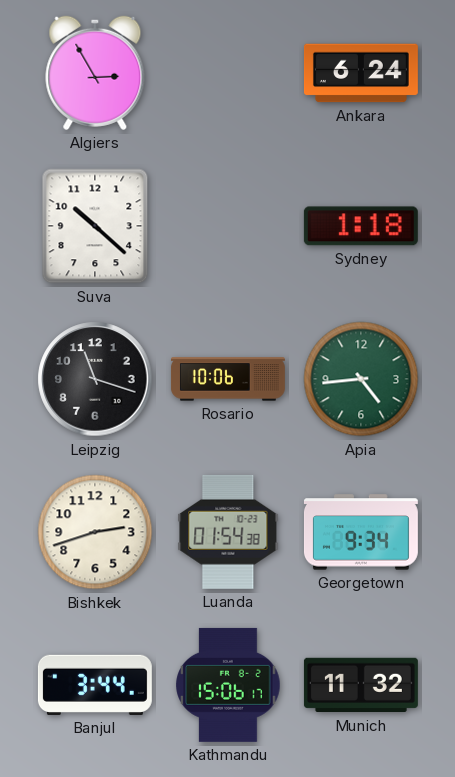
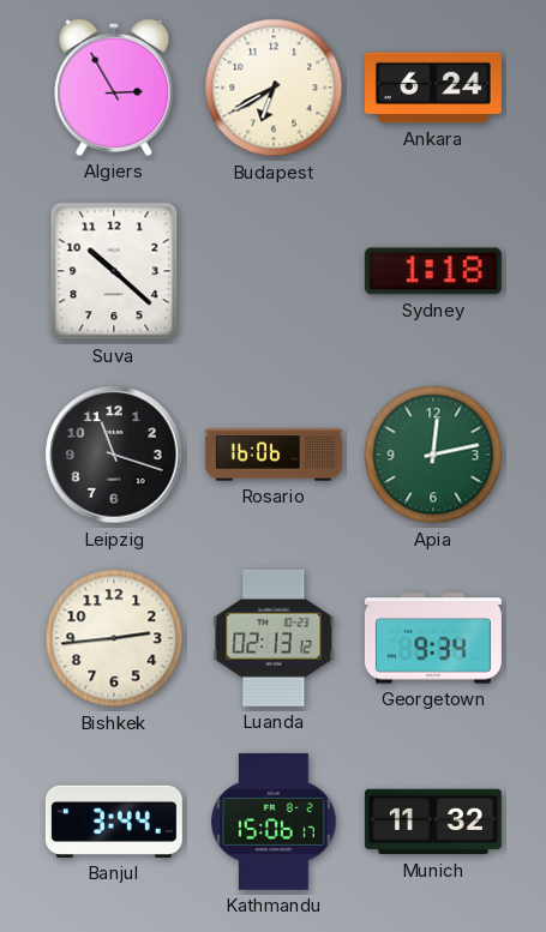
Budapest: none -> 6:40 (274, 88)
Rosario: 10:06 -> 16:06 (274, 455)
Apia: 4:44 -> 12:13 (433, 455)
Bishkek: 2:42 -> 2:44 (114, 638)
Luanda: 01:54 -> 02:13 (274, 638)
